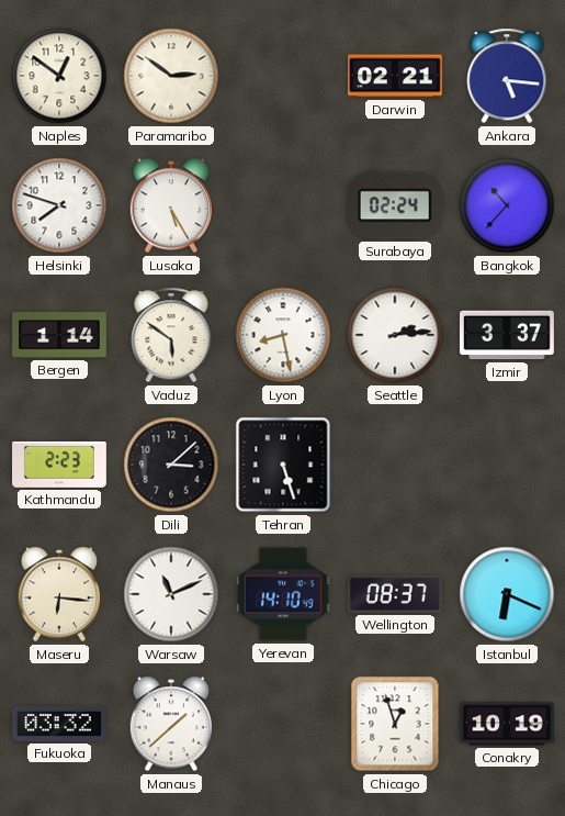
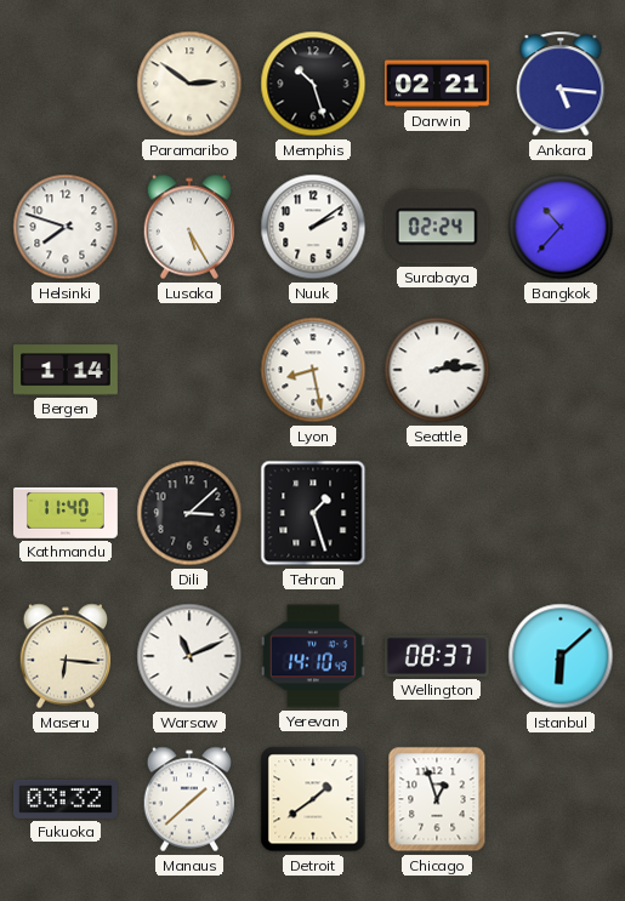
Naples: 12:51 -> none (59, 76)
Memphis: none -> 10:27 (313, 84)
Nuuk: none -> 2:09 (313, 227)
Vaduz: 5:51 -> none (171, 335)
Izmir: 3:37 -> none (508, 335)
Kathmandu: 2:23 -> 11:40 (67, 513)
Tehran: 5:27 -> 1:27 (313, 513)
Istanbul: 6:19 -> 6:08 (561, 656)
Detroit: none -> 1:39 (313, 799)
Conakry: 10:19 -> none (508, 724)
